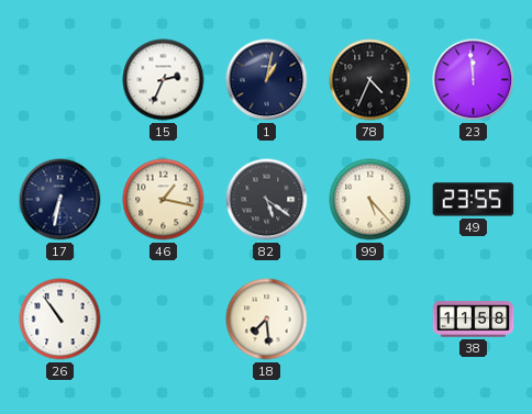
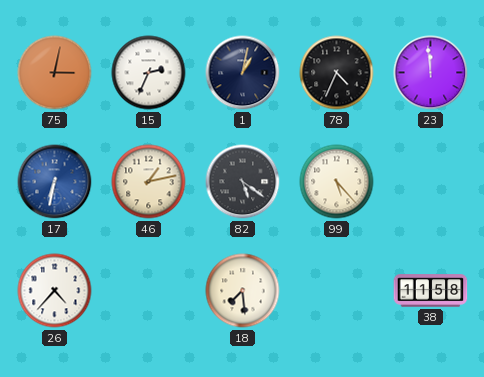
75: none -> 3:02 (55, 73)
17 dial: navy -> blue (55, 182)
46: 1:17 -> 1:13 (149, 182)
49: 23:55 -> none (474, 200)
26: 10:54 -> 4:37 (55, 291)
